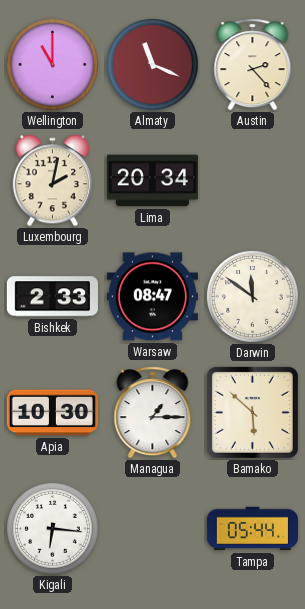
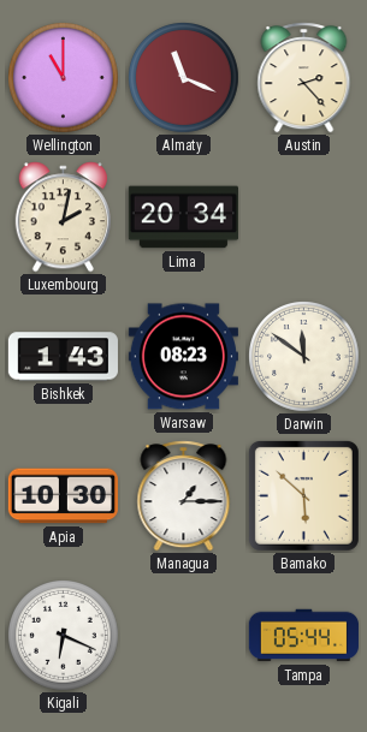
Bishkek: 2:33 -> 1:43 (63, 357)
Warsaw: 08:47 -> 08:23 (183, 357)
Kigali: 6:16 -> 6:19 (64, 636)
